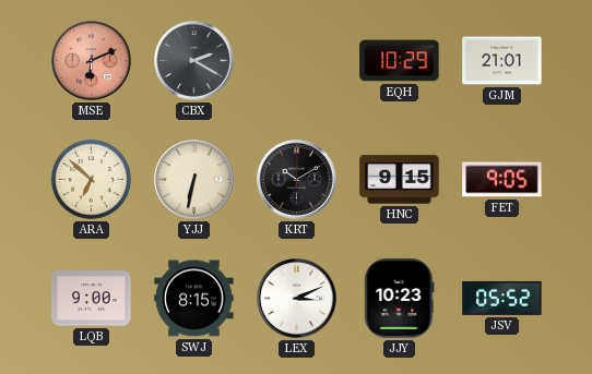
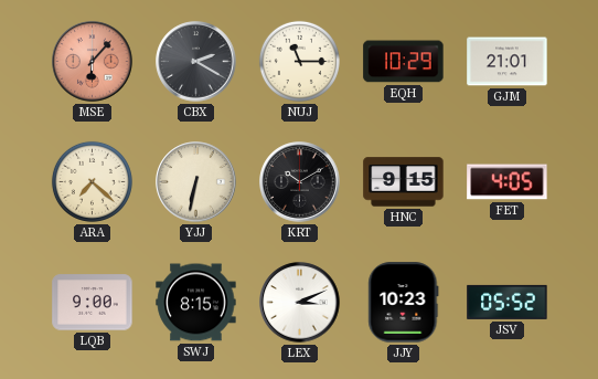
MSE: 6:11 -> 6:07 (93, 62)
NUJ: none -> 11:15 (299, 61)
ARA: 6:52 -> 7:22 (92, 181)
FET: 9:05 -> 4:05 (508, 182)
